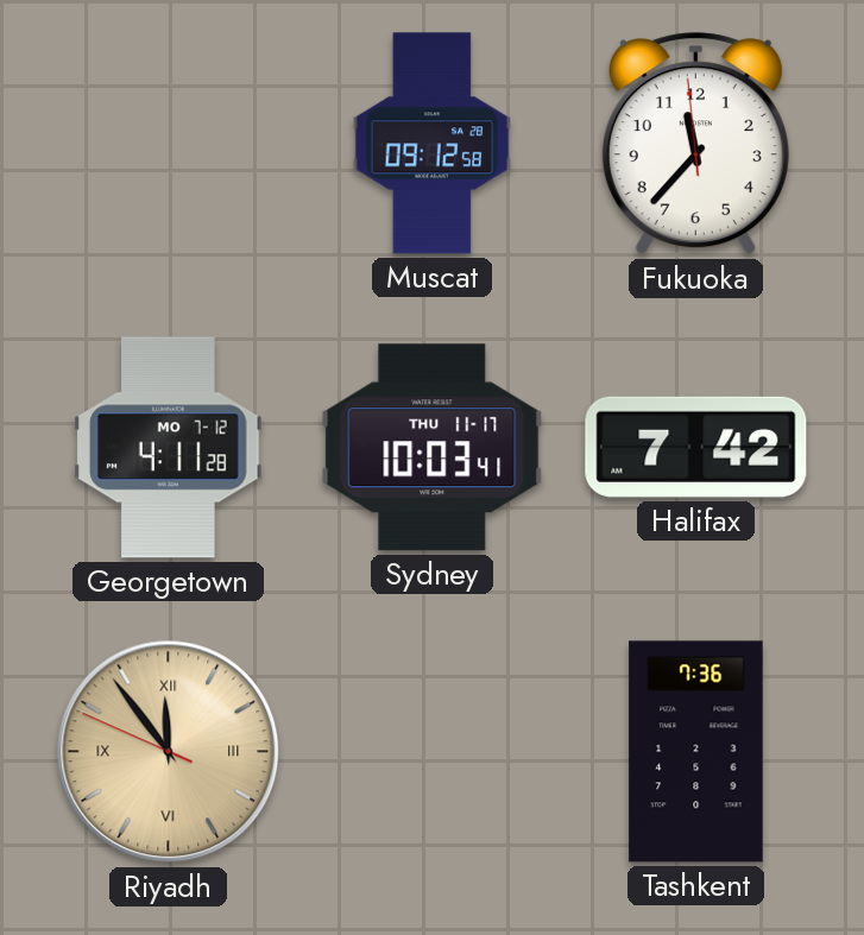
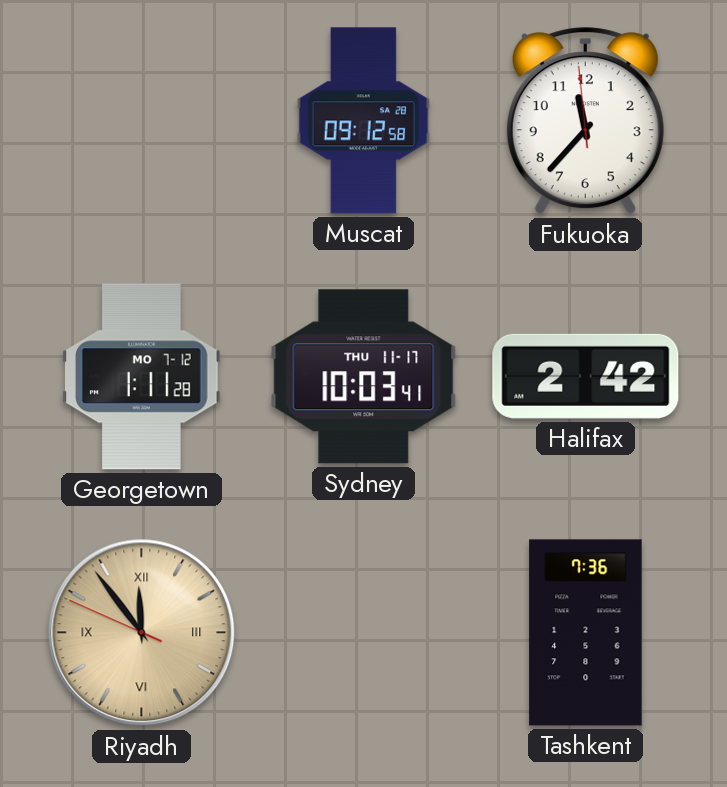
Georgetown: 4:11 -> 1:11 (142, 377)
Halifax: 7:42 -> 2:42 (586, 376)
